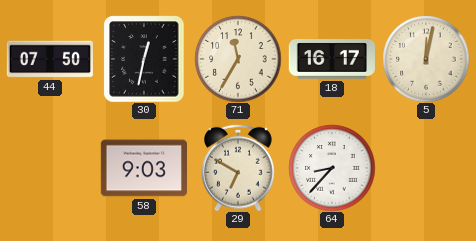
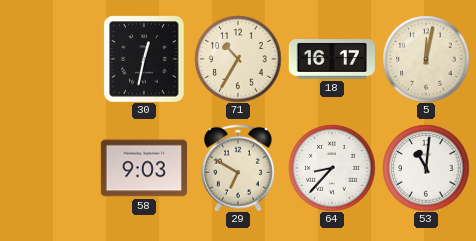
44: 07:50 -> none (49, 59)
71: 11:35 -> 10:35 (238, 59)
53: none -> 11:01 (426, 168)
